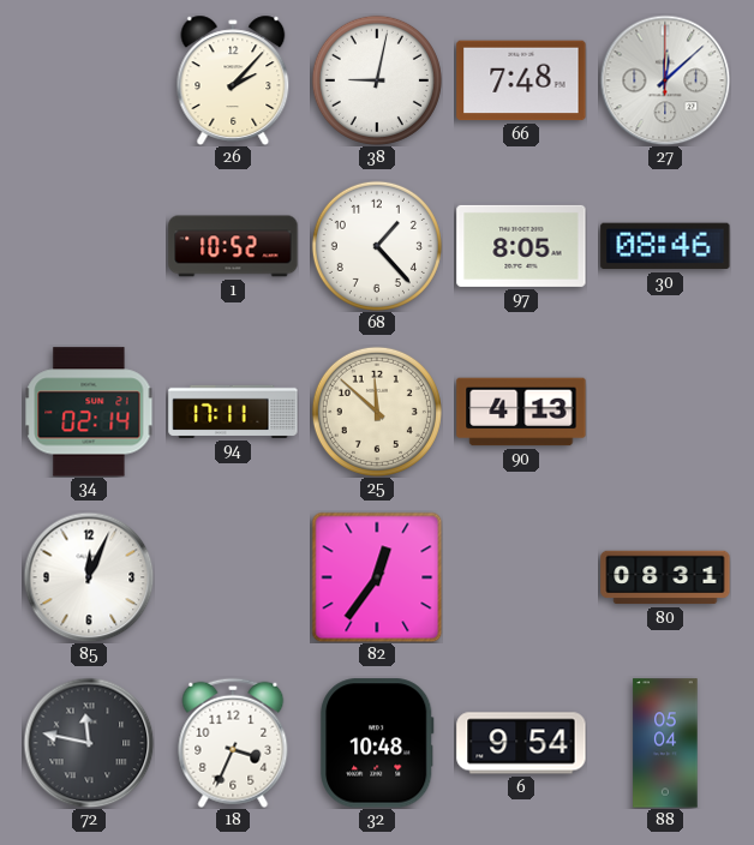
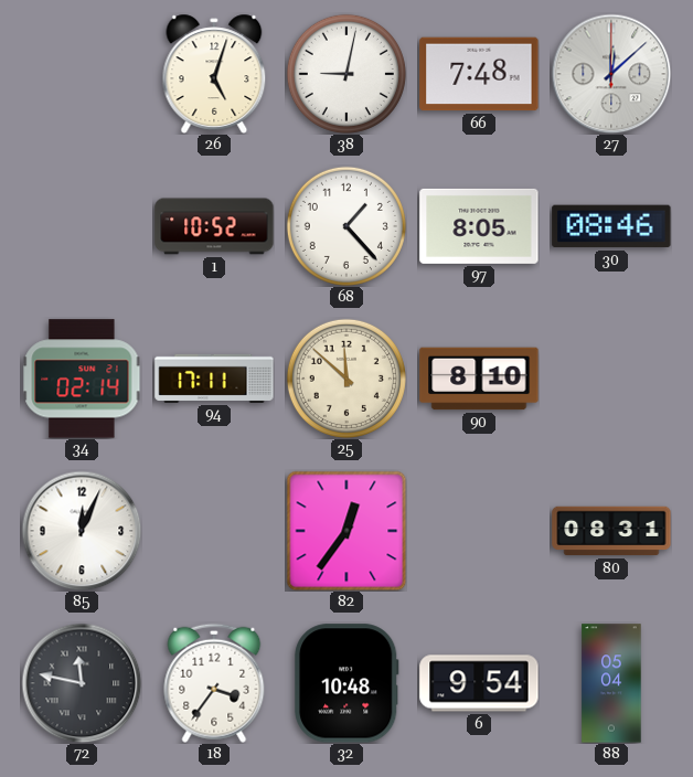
26: 2:07 -> 5:03 (214, 74)
90: 4:13 -> 8:10 (479, 379)
18: 3:34 -> 3:36 (214, 683)
